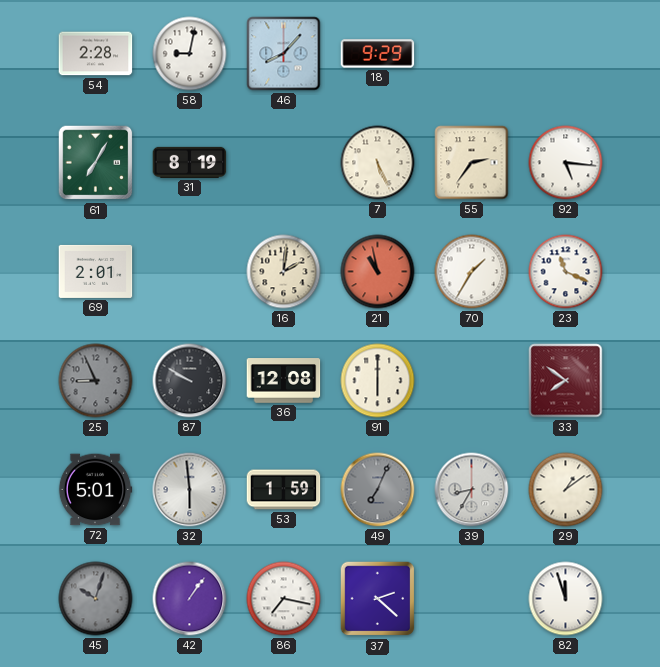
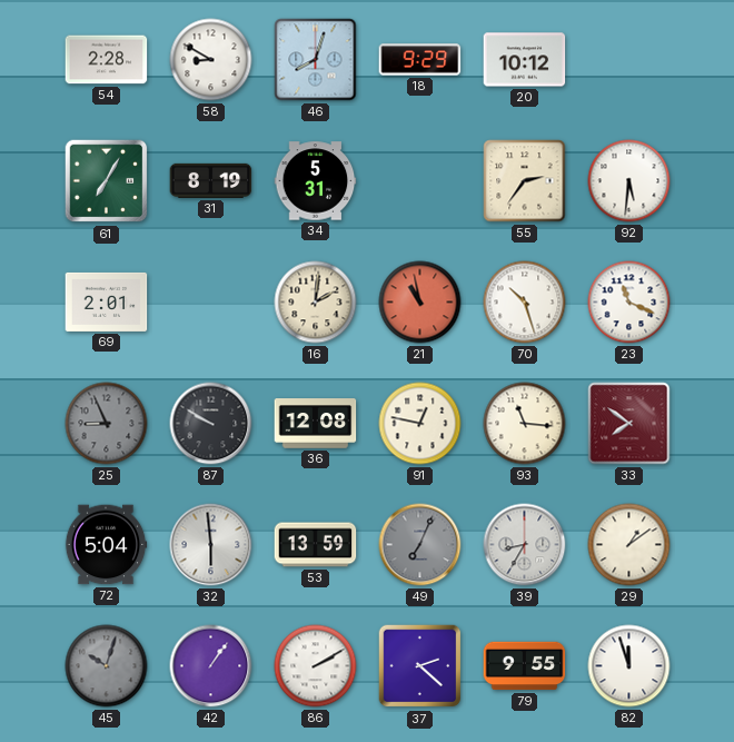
58: 9:02 -> 8:50 (211, 60)
46: 8:07 -> 8:03 (316, 60)
20: none -> 10:12 (525, 60)
34: none -> 5:31 (316, 181)
7: 5:26 -> none (378, 163)
92: 5:16 -> 5:31 (629, 181)
70: 1:35 -> 10:27 (525, 303)
91: 6:00 -> 12:47 (420, 424)
93: none -> 11:16 (525, 424)
72: 5:01 -> 5:04 (106, 545)
53: 1:59 -> 13:59 (316, 545)
86: 7:17 -> 2:10 (316, 666)
79: none -> 9:55 (525, 666)
